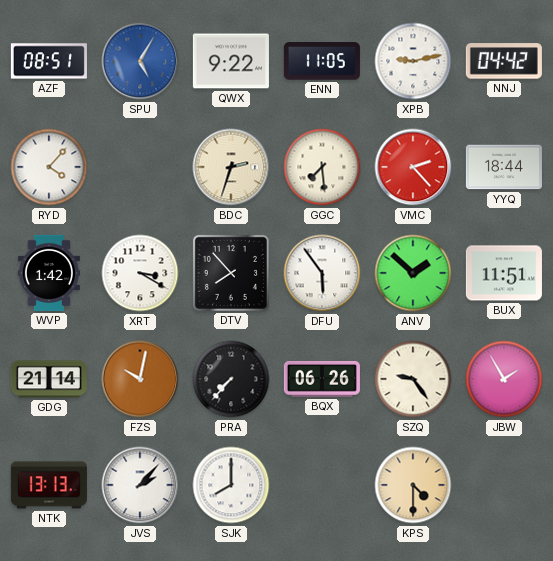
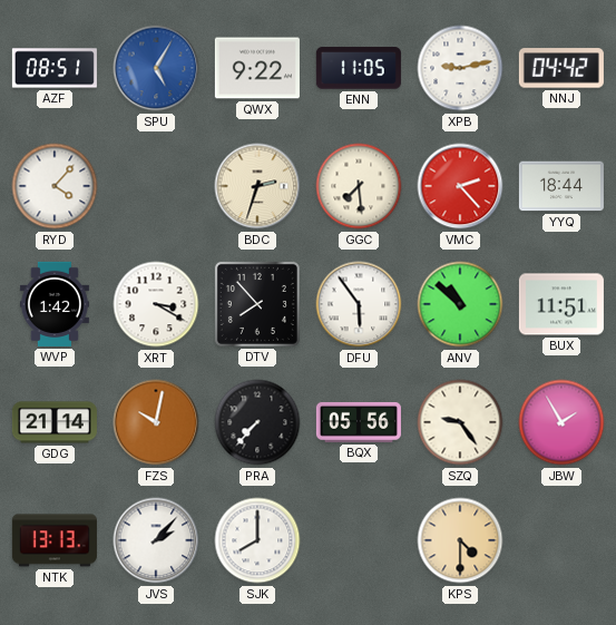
ANV: 1:52 -> 10:52 (460, 304)
BQX: 06:26 -> 05:56 (359, 422)
